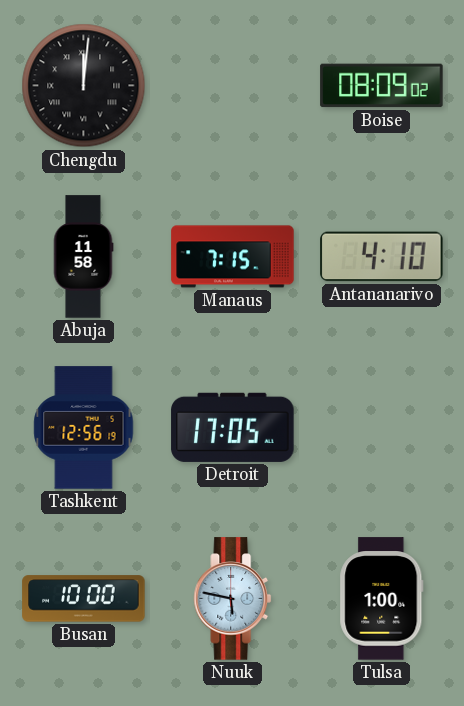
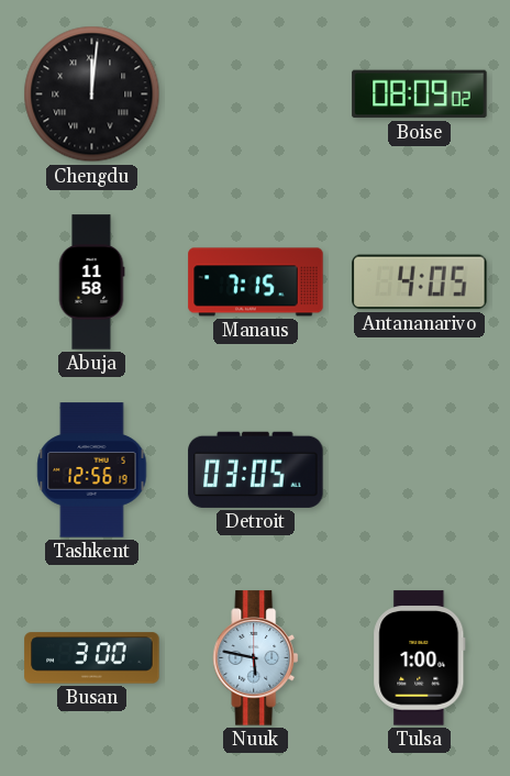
Antananarivo: 4:10 -> 4:05 (420, 282)
Detroit: 17:05 -> 03:05 (256, 469)
Busan: 10:00 -> 3:00 (92, 658)
